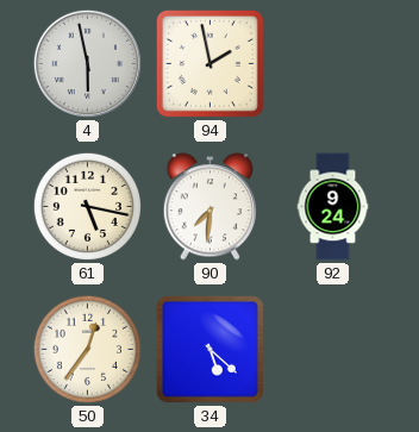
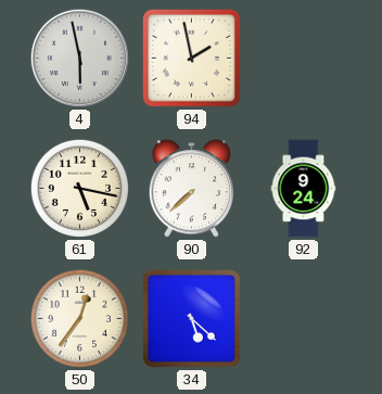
90: 7:31 -> 7:38 (191, 189)
